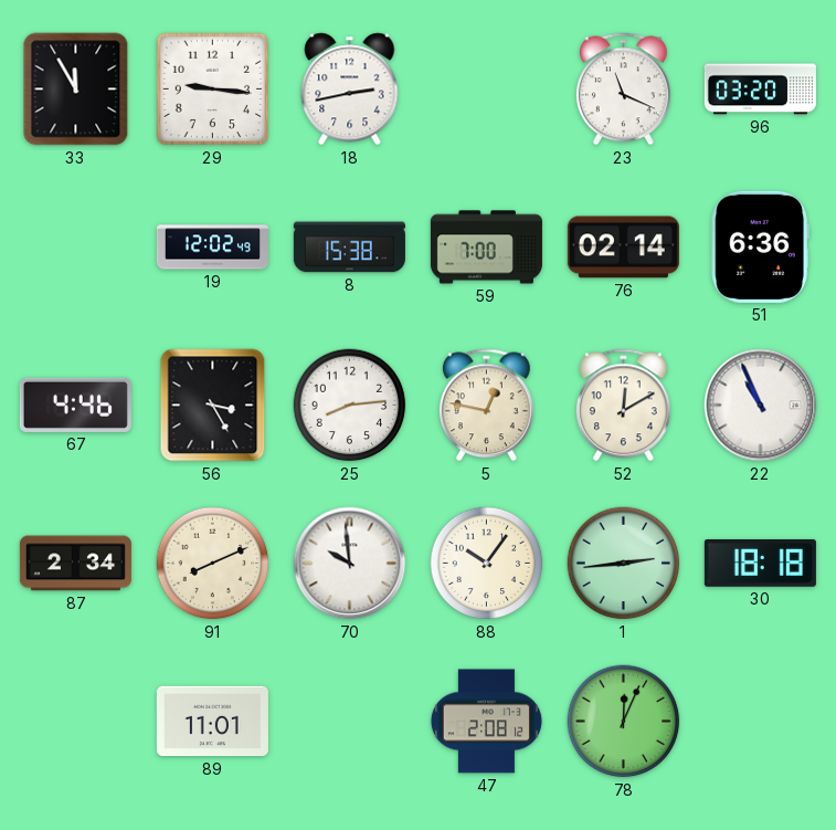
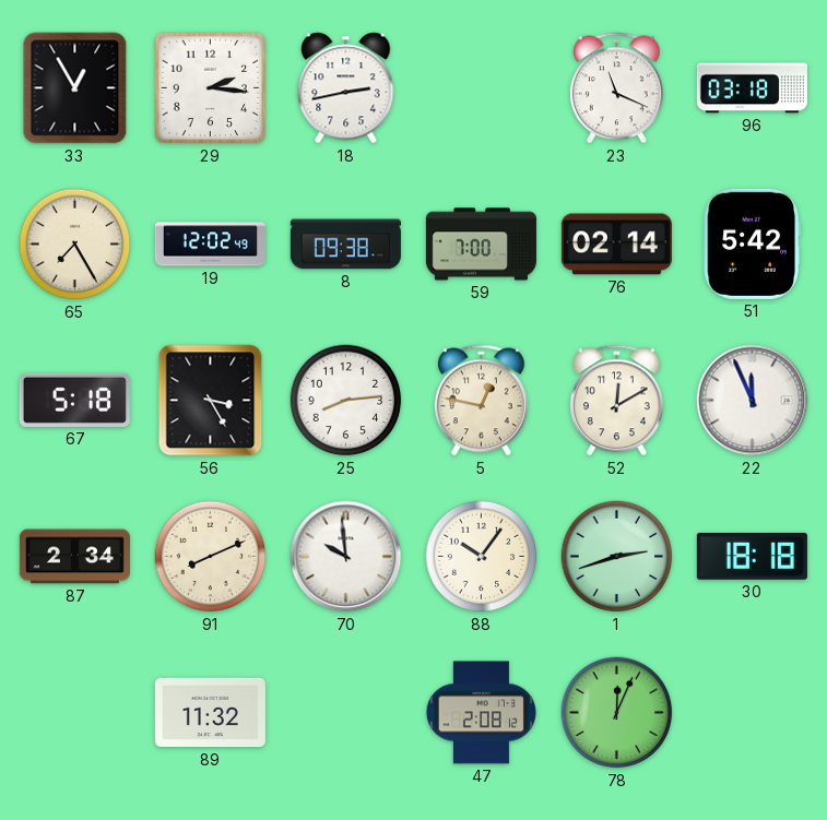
33: 11:55 -> 12:55 (75, 88)
29: 9:16 -> 2:16 (211, 88)
96: 03:20 -> 03:18 (752, 88)
65: none -> 7:25 (75, 245)
8: 15:38 -> 09:38 (345, 245)
51: 6:36 -> 5:42 (752, 243)
67: 4:46 -> 5:18 (74, 400)
22: 10:56 -> 11:56 (753, 401)
1: 2:44 -> 2:42 (617, 557)
89: 11:01 -> 11:32 (210, 713)
